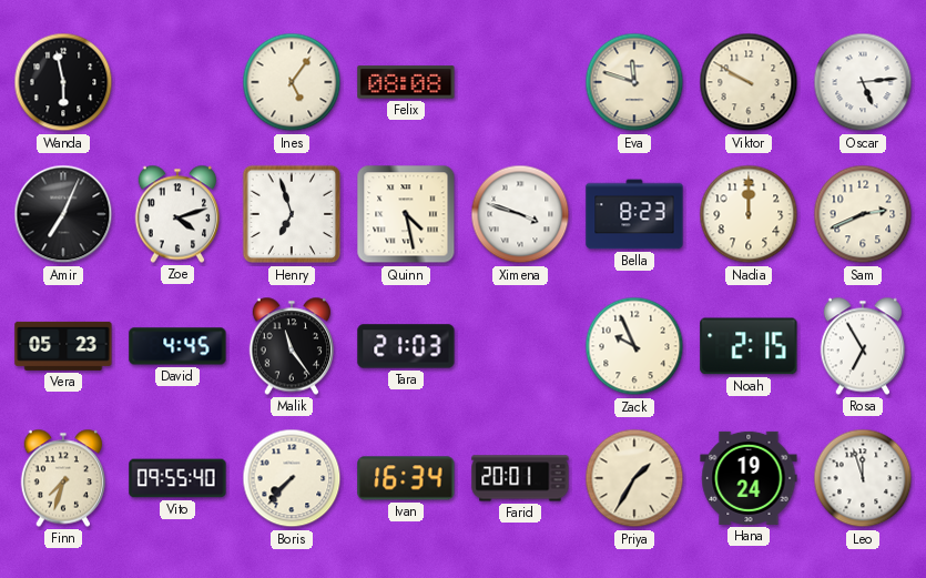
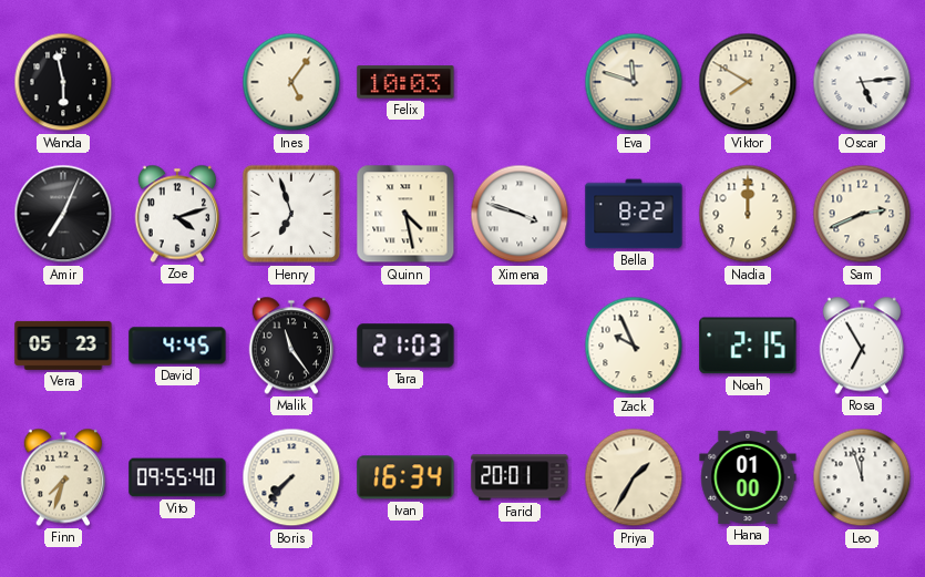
Felix: 08:08 -> 10:03 (405, 82)
Viktor: 9:50 -> 7:50 (748, 82)
Bella: 8:23 -> 8:22 (634, 214)
Hana: 19:24 -> 01:00 (748, 477)
